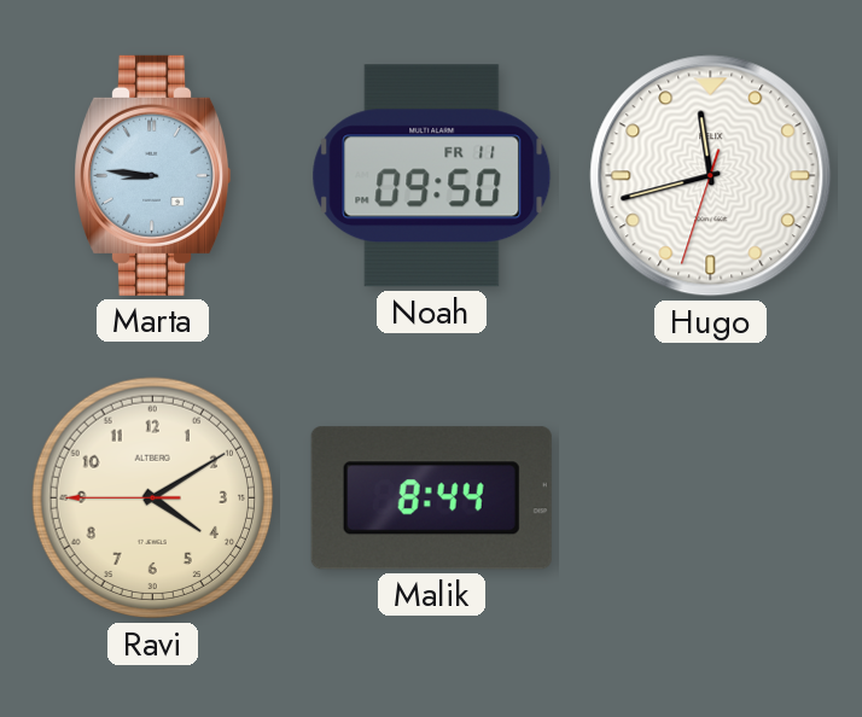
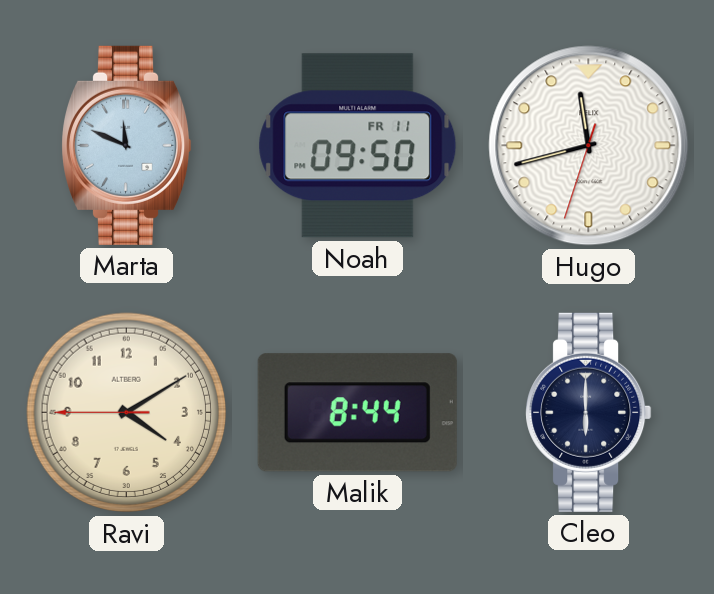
Marta: 8:46 -> 11:49 (127, 145)
Cleo: none -> 6:00 (589, 412)
